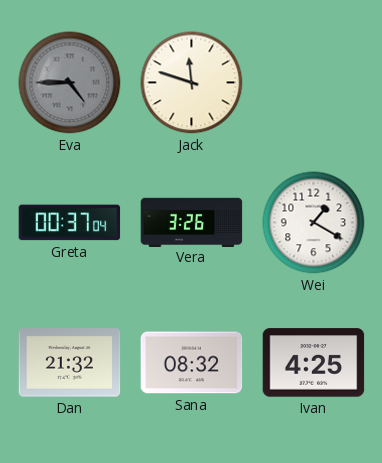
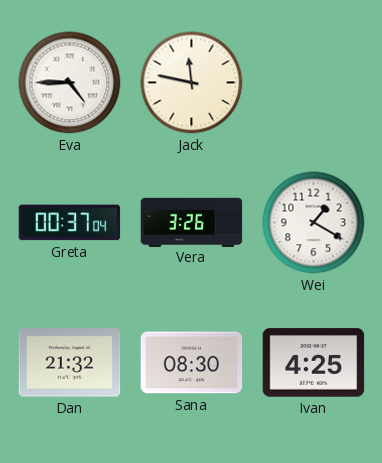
Eva dial: grey -> white (70, 83)
Jack: 11:48 -> 11:47 (192, 83)
Sana: 08:32 -> 08:30 (192, 363)
